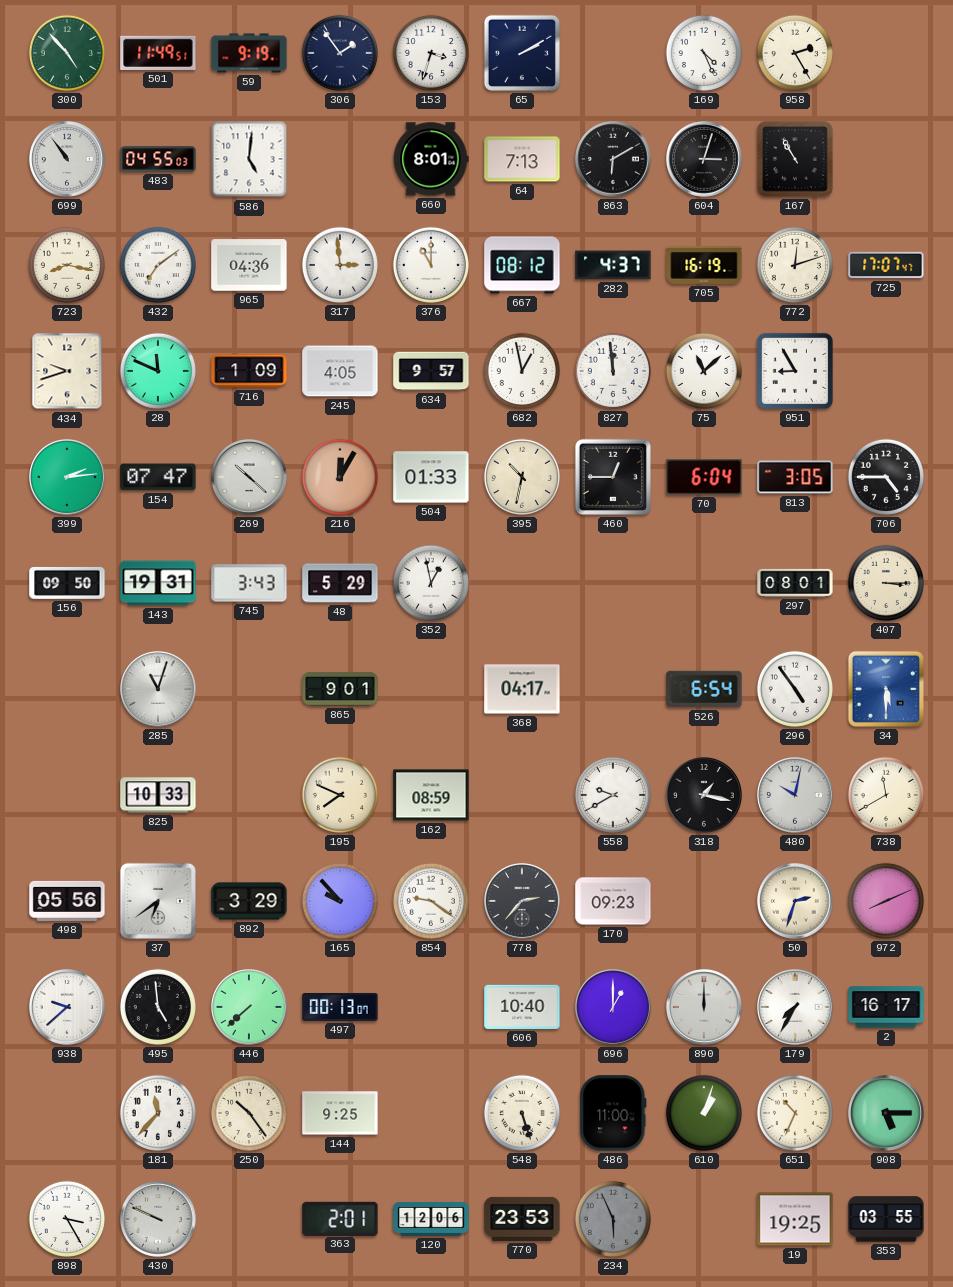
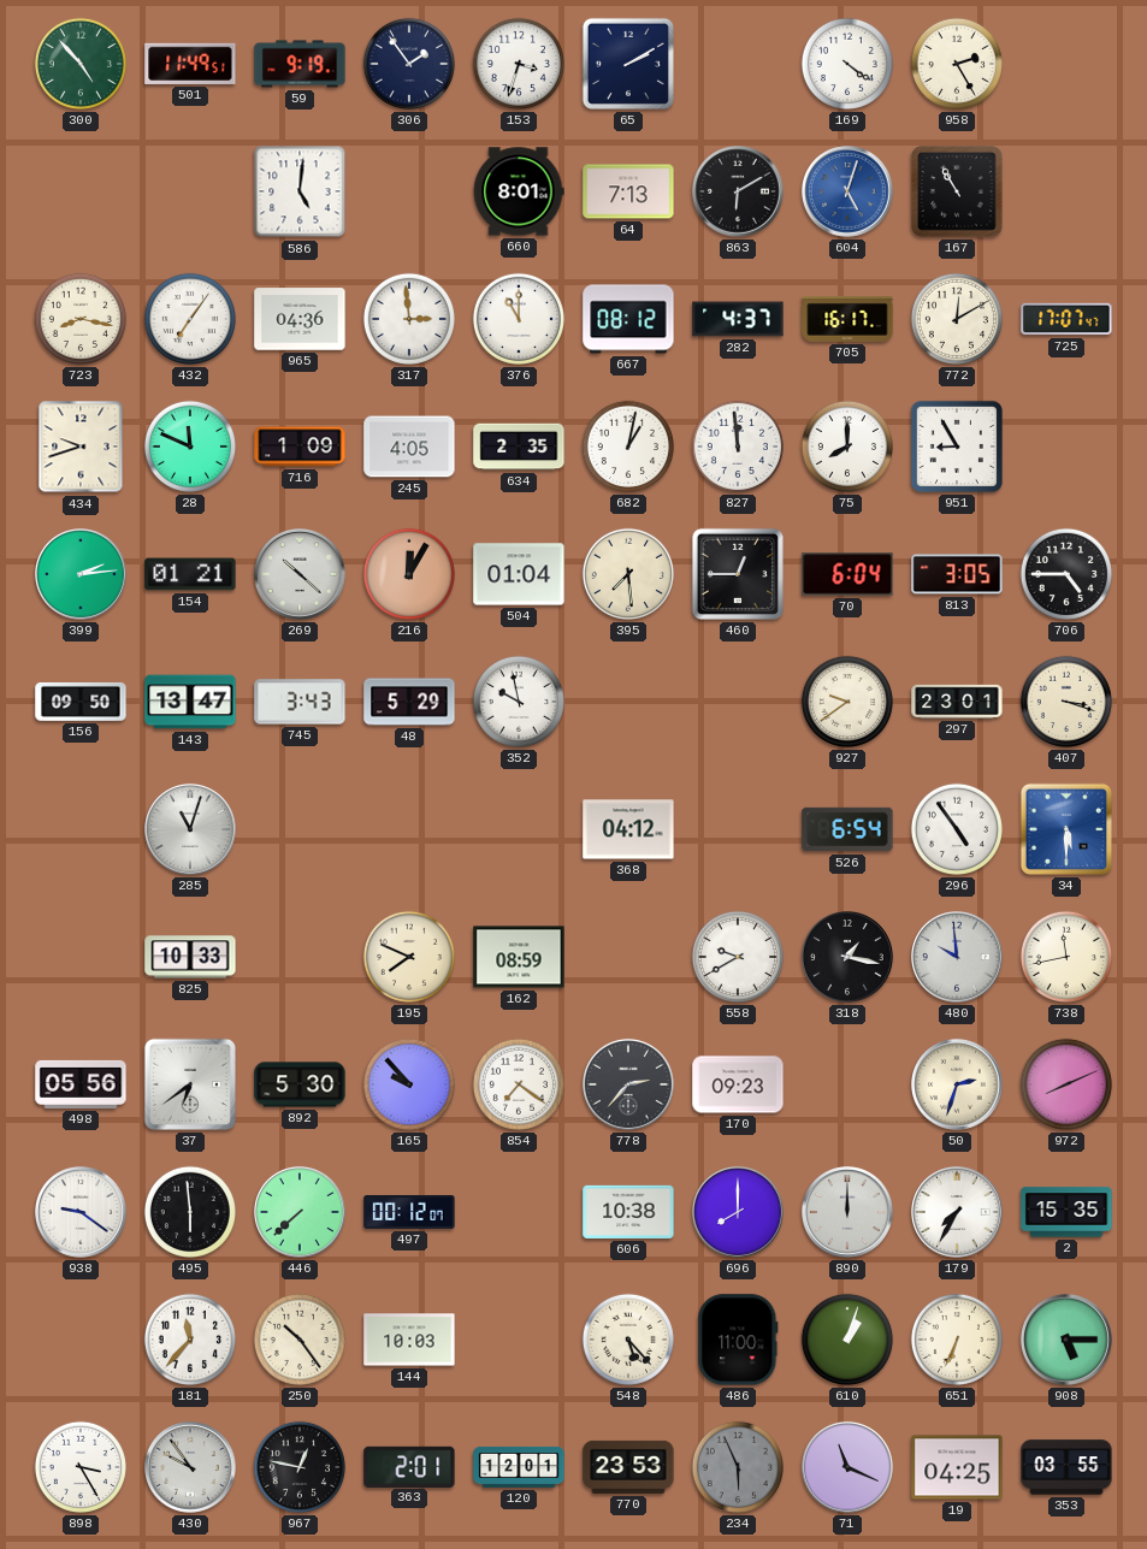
169: 4:26 -> 4:21 (847, 64)
699: 10:54 -> none (68, 160)
483: 04:55 -> none (158, 159)
604: 3:03 -> 5:03 (849, 193)
604 dial: black -> blue (849, 193)
432: 7:09 -> 7:06 (190, 319)
705: 16:19 -> 16:17 (847, 320)
772: 12:12 -> 12:10 (957, 319)
634: 9:57 -> 2:35 (519, 447)
682: 12:58 -> 1:02 (628, 447)
75: 11:08 -> 8:00 (847, 447)
154: 07:47 -> 01:21 (190, 574)
504: 01:33 -> 01:04 (519, 574)
395: 10:32 -> 7:29 (628, 574)
143: 19:31 -> 13:47 (190, 702)
352: 12:58 -> 9:58 (519, 702)
927: none -> 9:39 (847, 702)
297: 08:01 -> 23:01 (957, 702)
407: 3:15 -> 3:18 (1066, 702)
865: 9:01 -> none (340, 689)
368: 04:17 -> 04:12 (628, 829)
480: 10:02 -> 9:59 (958, 958)
738: 11:40 -> 11:43 (1066, 957)
892: 3:29 -> 5:30 (300, 1084)
854: 9:21 -> 7:21 (519, 1084)
938: 9:38 -> 9:21 (82, 1213)
495: 4:59 -> 5:59 (190, 1212)
497: 00:13 -> 00:12 (409, 1212)
606: 10:40 -> 10:38 (628, 1212)
696: 1:00 -> 8:00 (739, 1213)
2: 16:17 -> 15:35 (1066, 1212)
144: 9:25 -> 10:03 (409, 1340)
548: 5:27 -> 5:23 (628, 1340)
651: 10:34 -> 6:34 (957, 1340)
430: 9:49 -> 9:54 (191, 1468)
967: none -> 12:47 (300, 1467)
120: 12:06 -> 12:01 (519, 1467)
71: none -> 11:19 (849, 1468)
19: 19:25 -> 04:25 (957, 1467)
